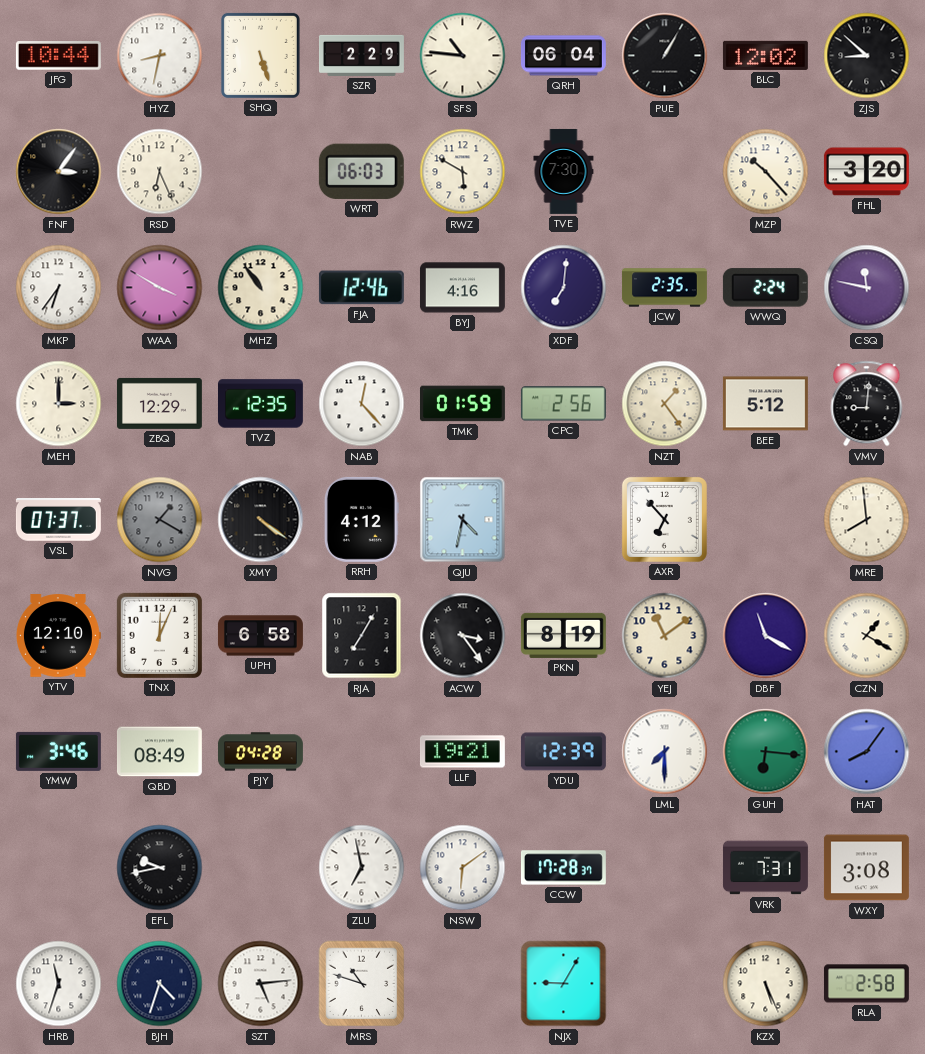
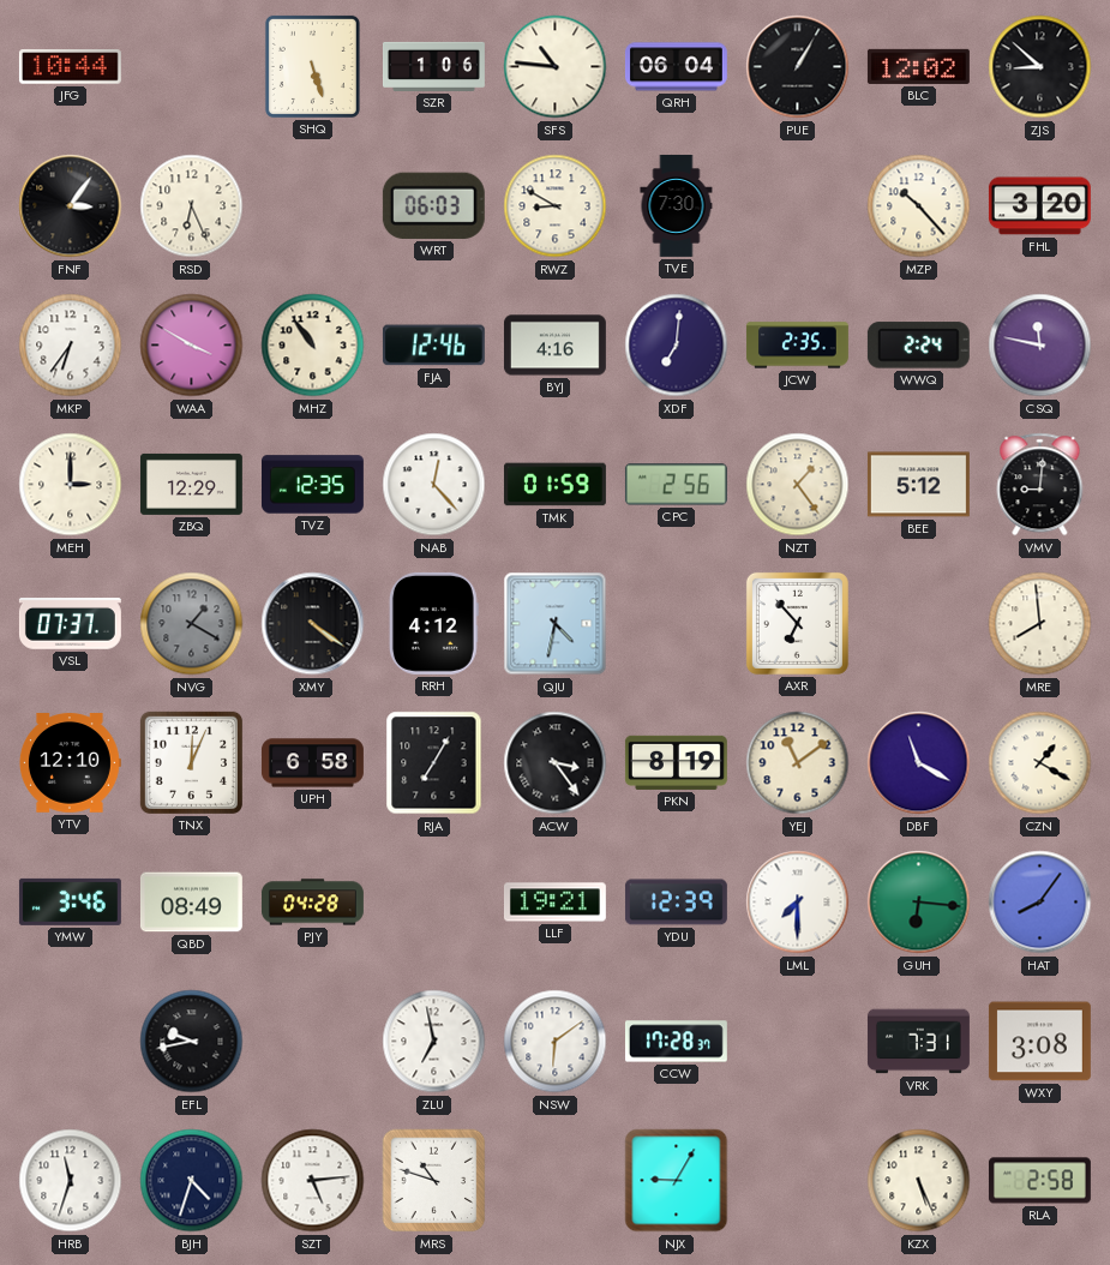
HYZ: 8:32 -> none (160, 56)
SZR: 2:29 -> 1:06 (434, 66)
RWZ: 5:50 -> 8:50 (556, 206)
